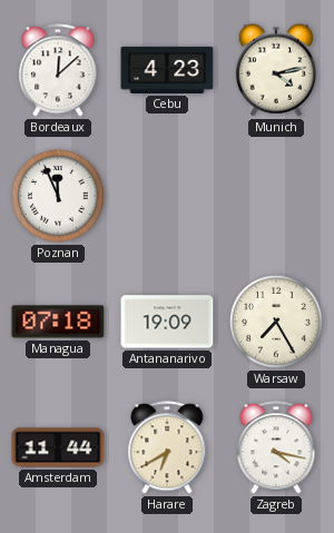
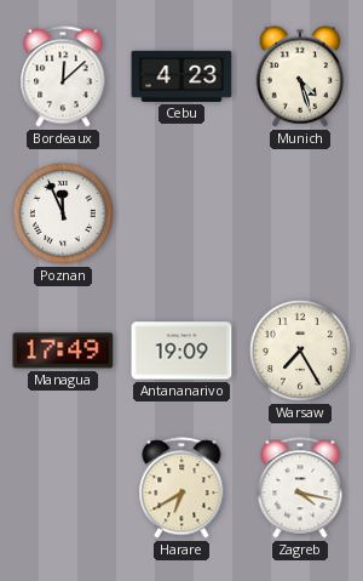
Munich: 4:13 -> 4:27 (299, 76)
Managua: 07:18 -> 17:49 (63, 351)
Amsterdam: 11:44 -> none (58, 447)
